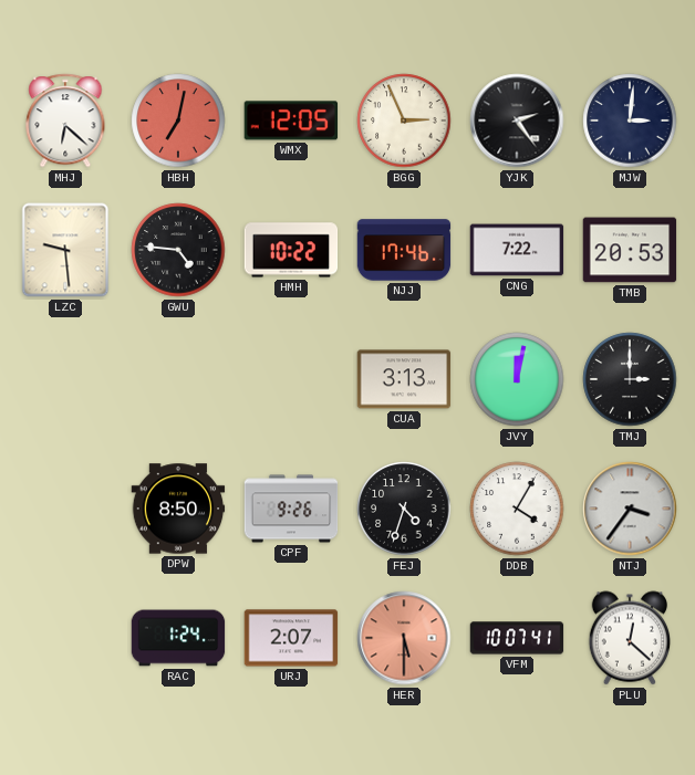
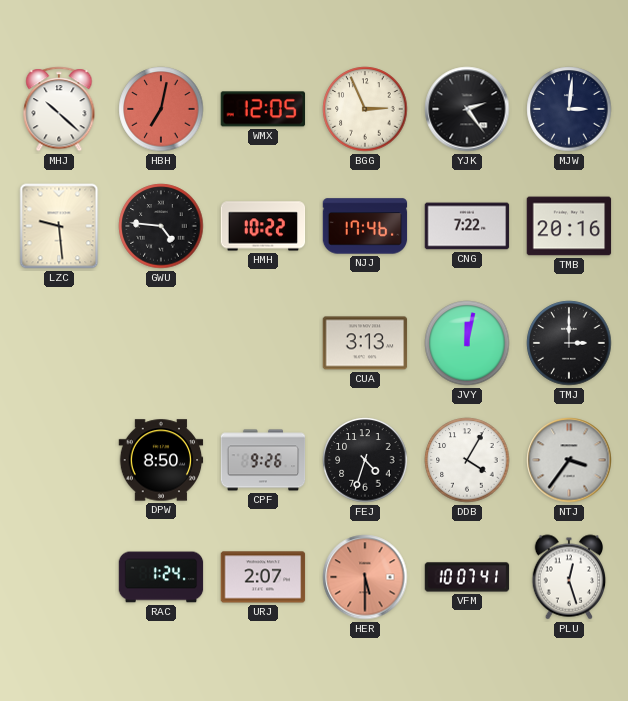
MHJ: 6:22 -> 10:22 (59, 109)
TMB: 20:53 -> 20:16 (569, 226)
PLU: 12:22 -> 12:27 (569, 577)
